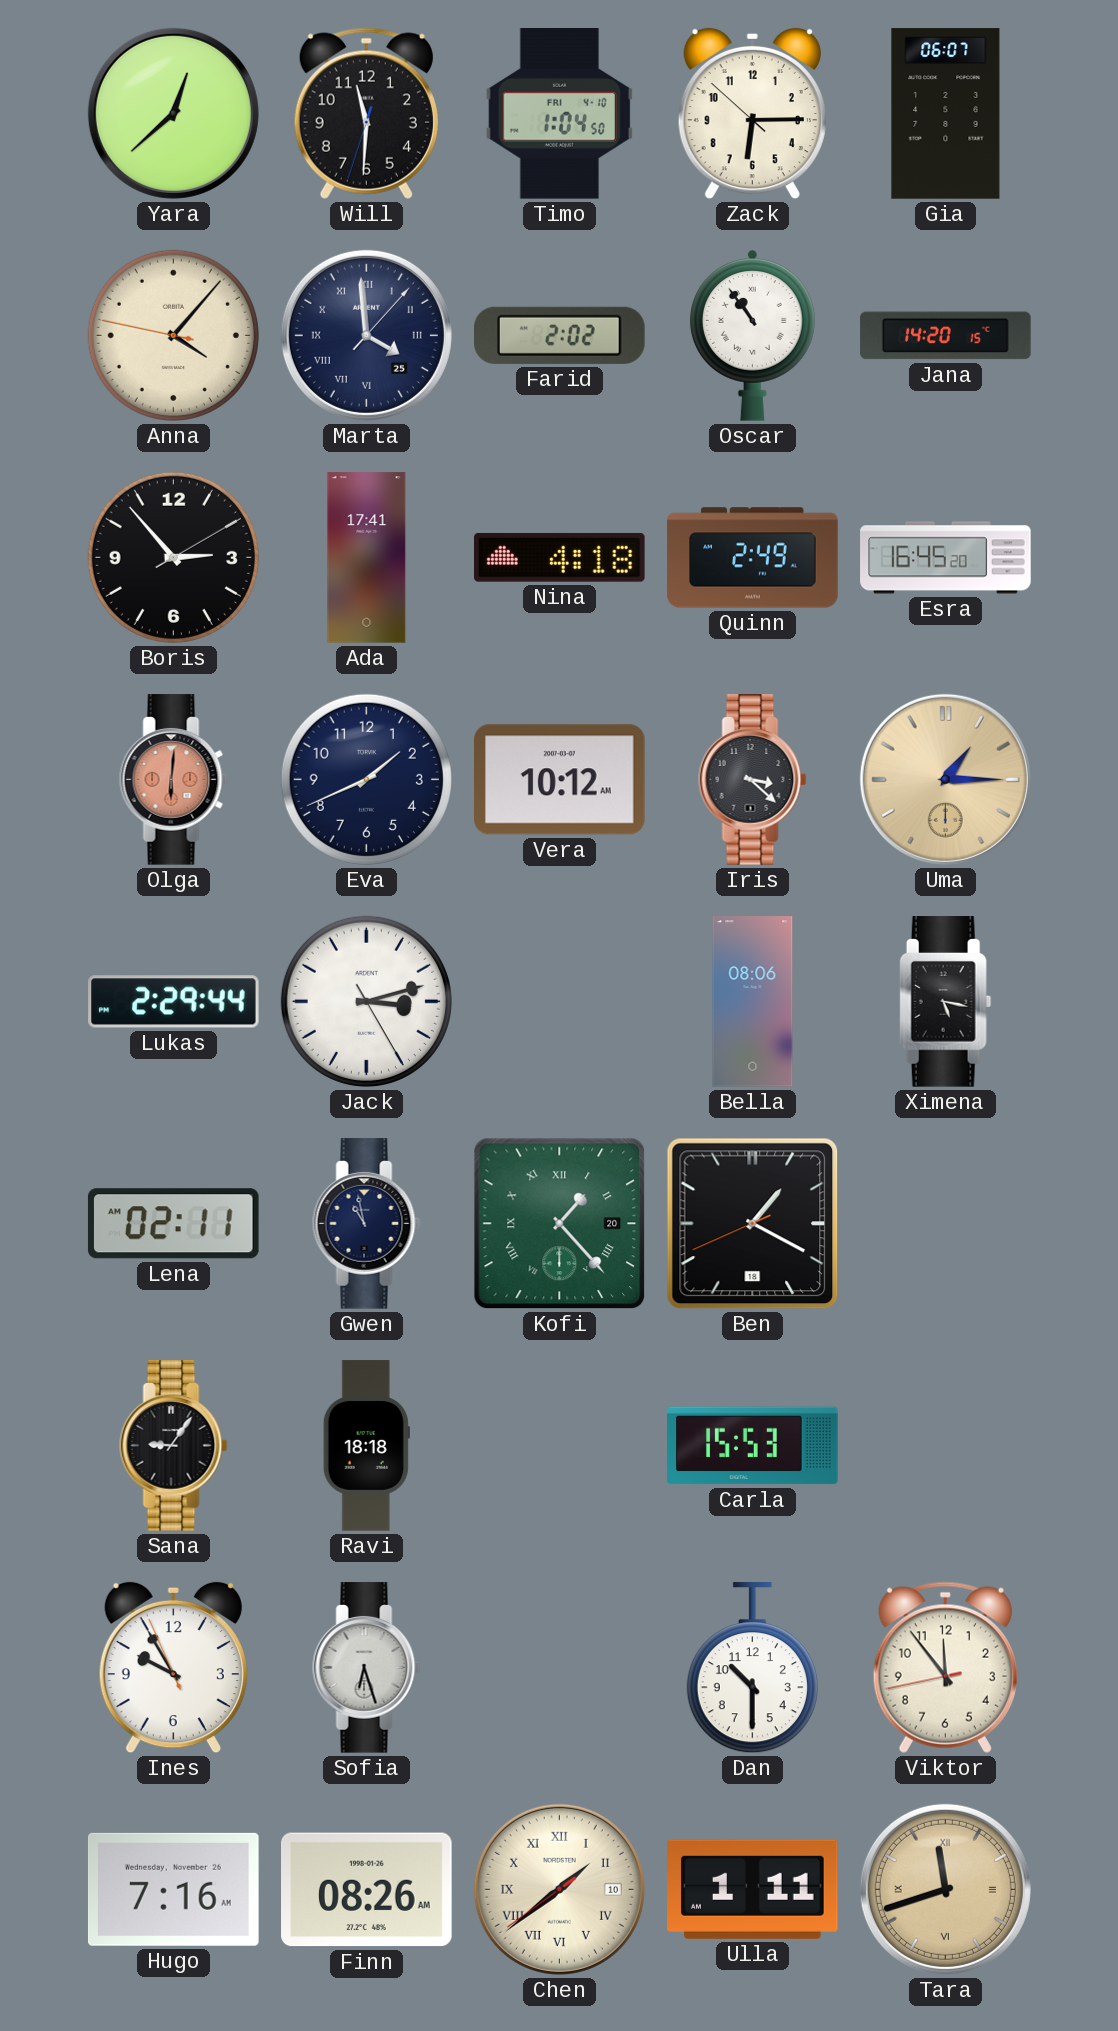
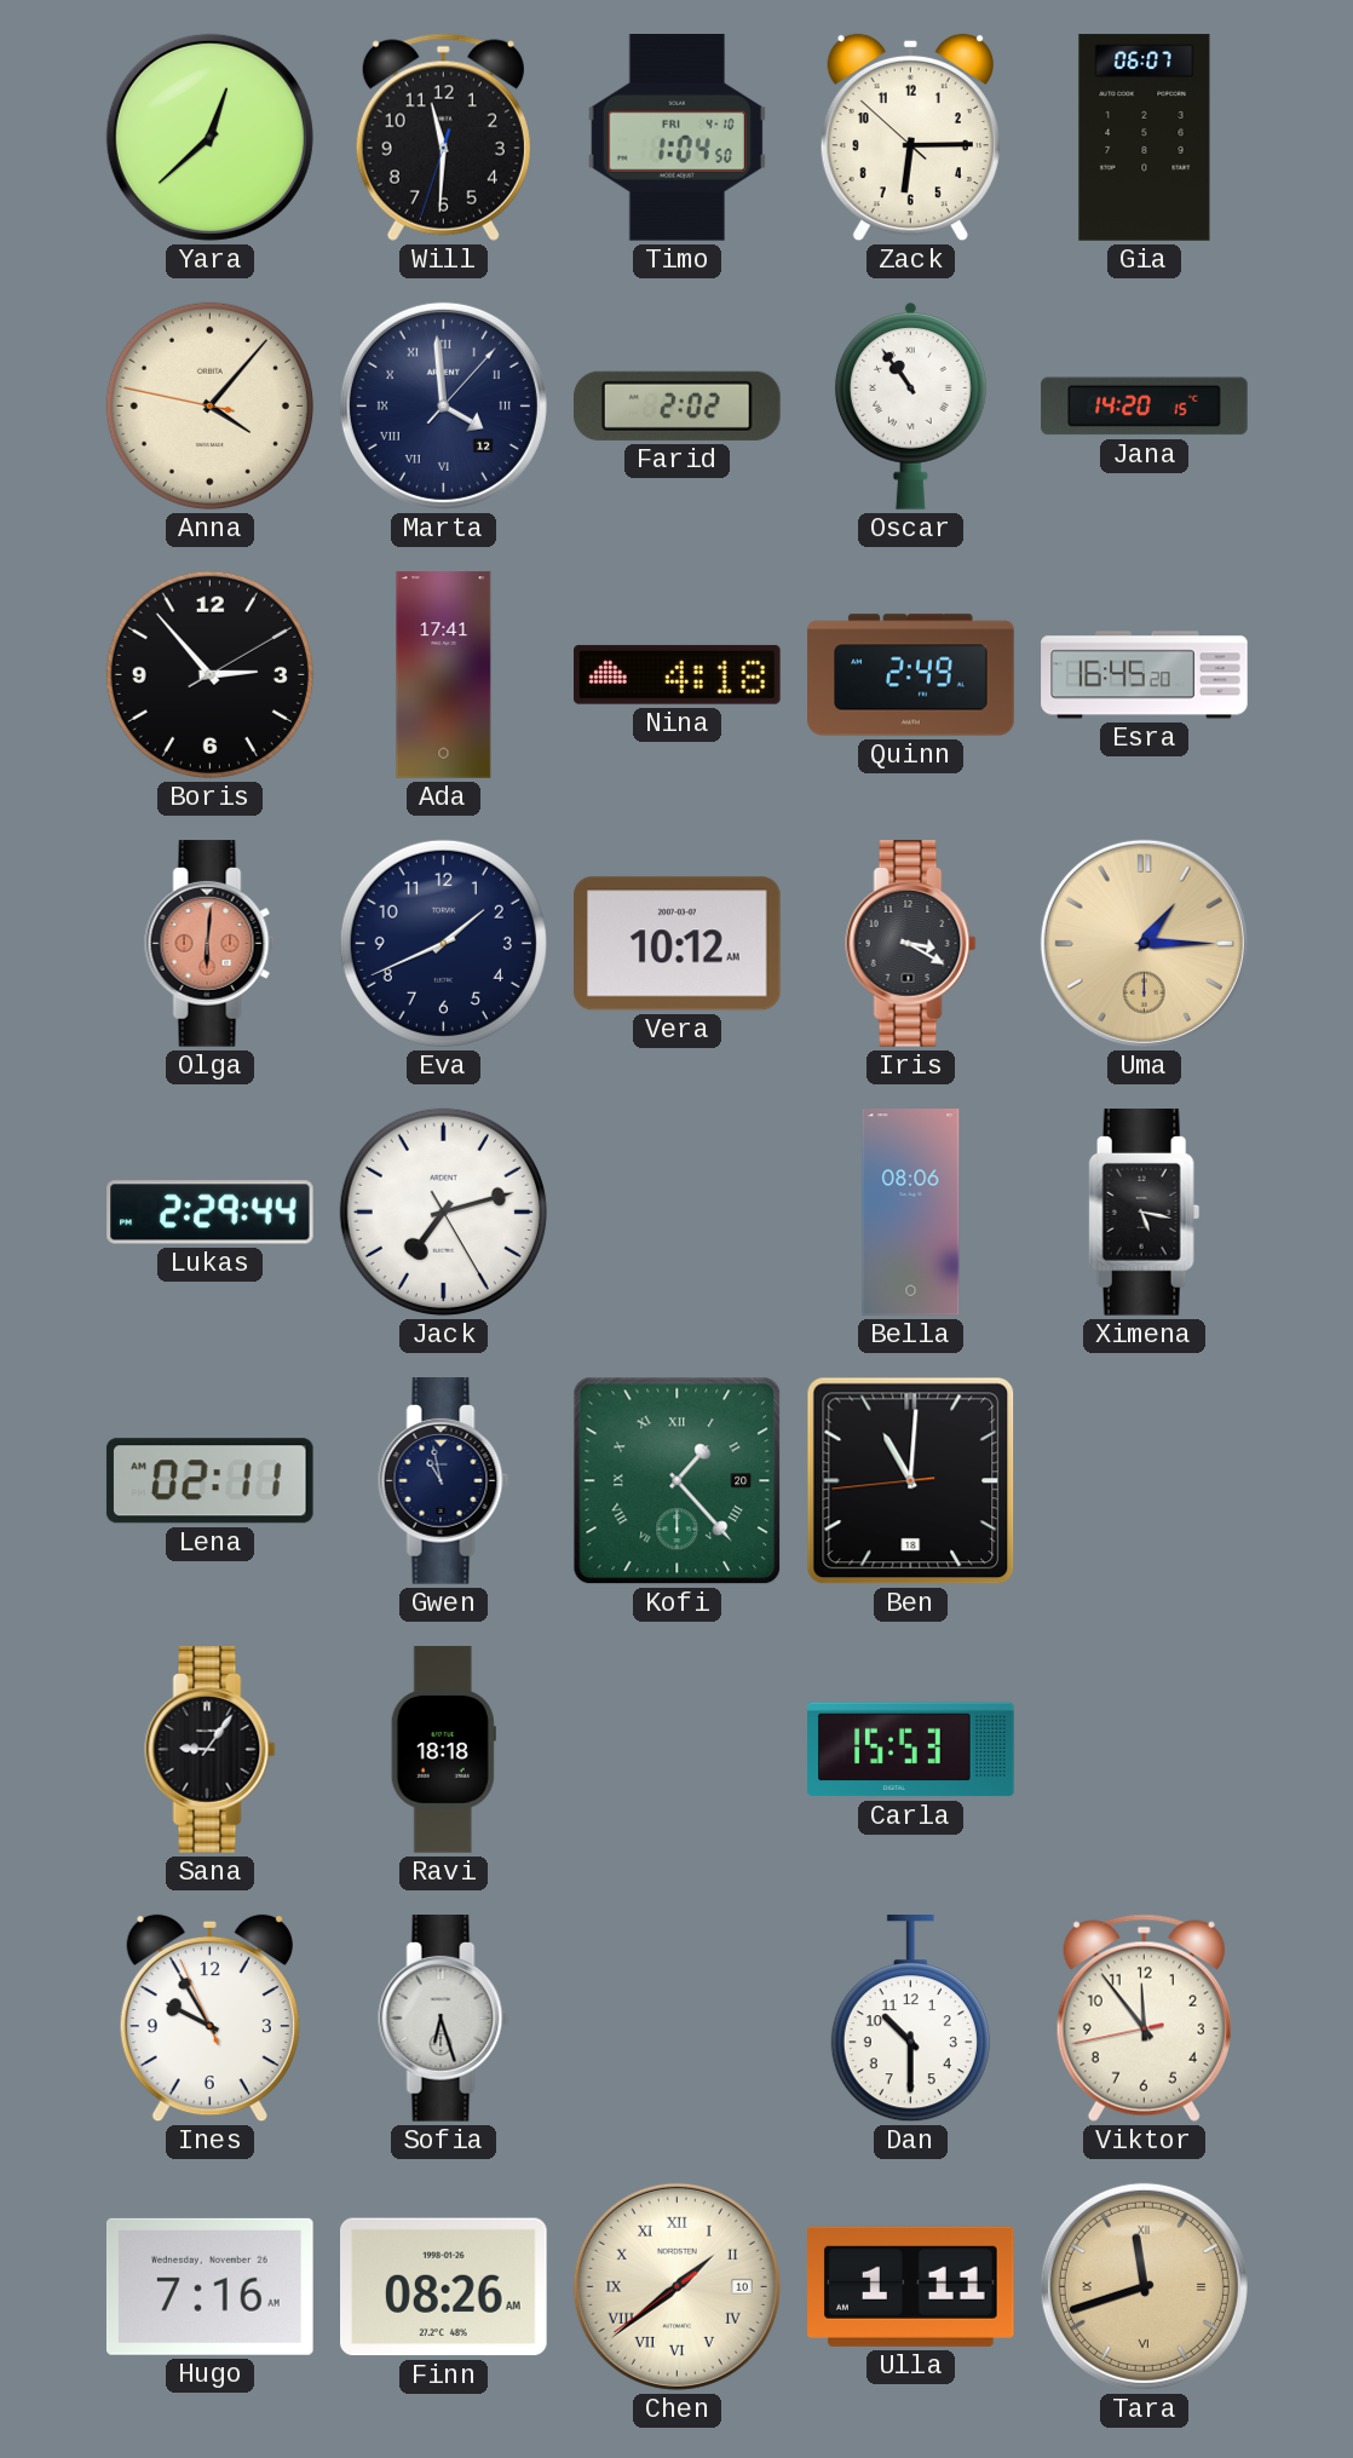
Marta date: 25 -> 12 (443, 405)
Iris: 3:22 -> 3:20 (911, 944)
Jack: 3:12 -> 7:12 (443, 1211)
Ben: 1:19 -> 11:00 (911, 1481)
